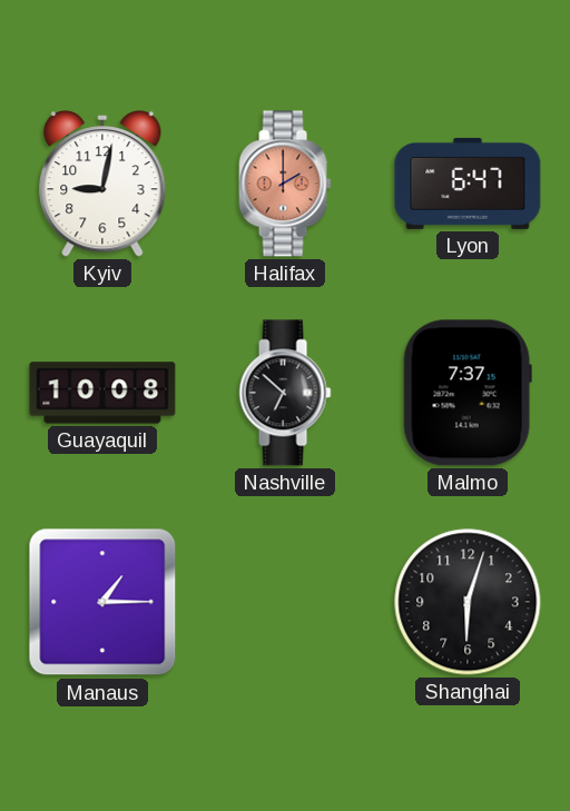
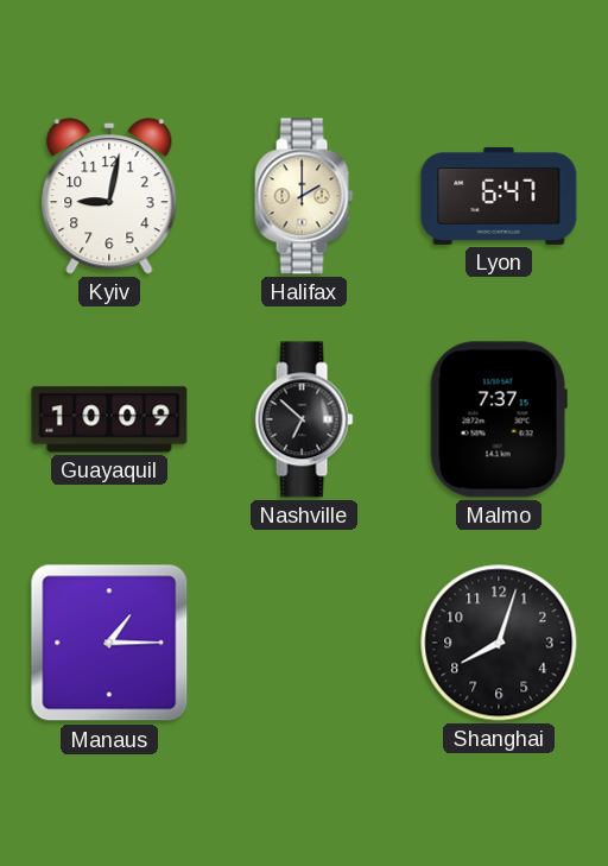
Halifax dial: salmon -> cream (304, 196)
Guayaquil: 10:08 -> 10:09 (109, 419)
Shanghai: 6:03 -> 8:03 (499, 643)
